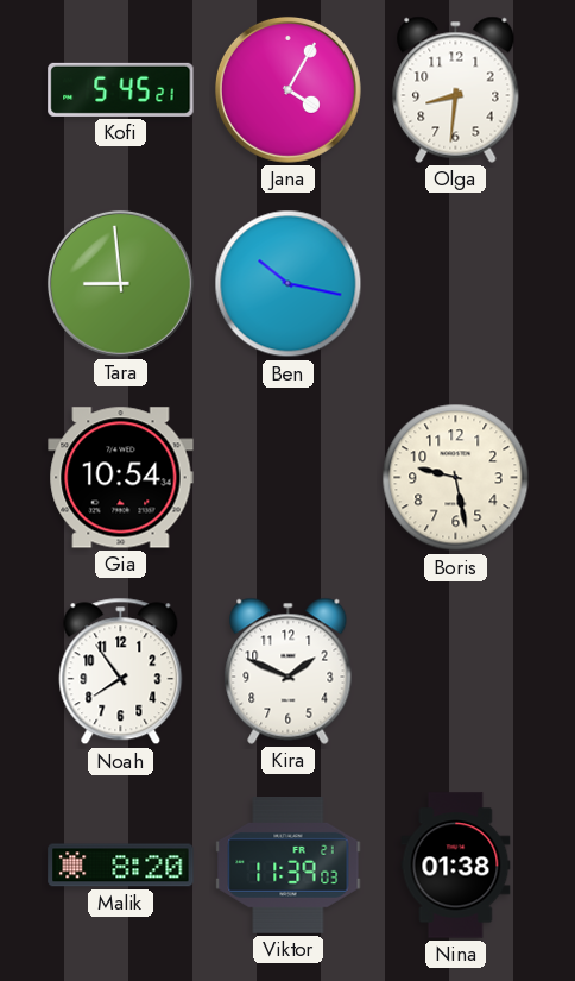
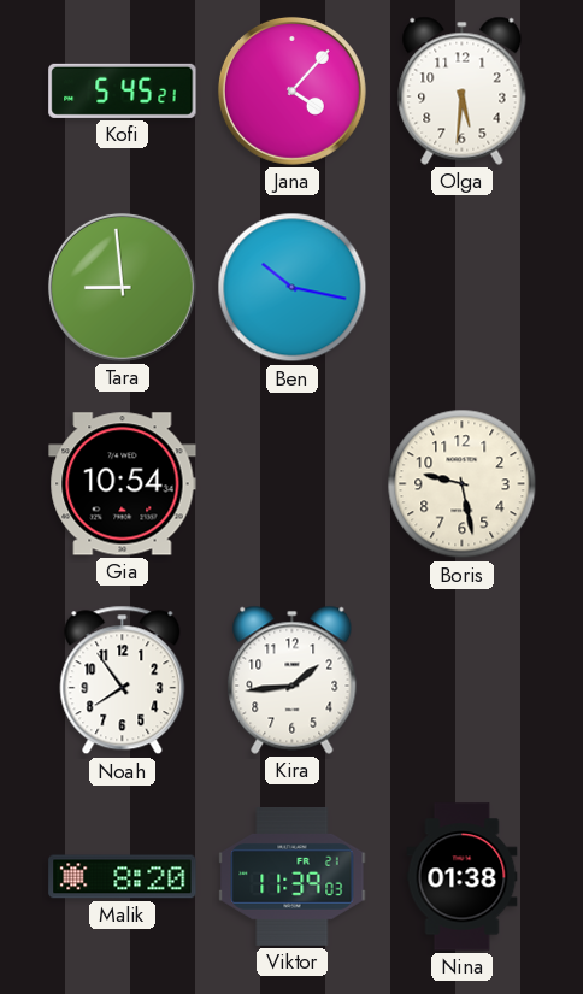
Jana: 4:05 -> 4:07 (291, 90)
Olga: 8:31 -> 5:31 (463, 90)
Kira: 1:49 -> 1:44 (293, 680)
